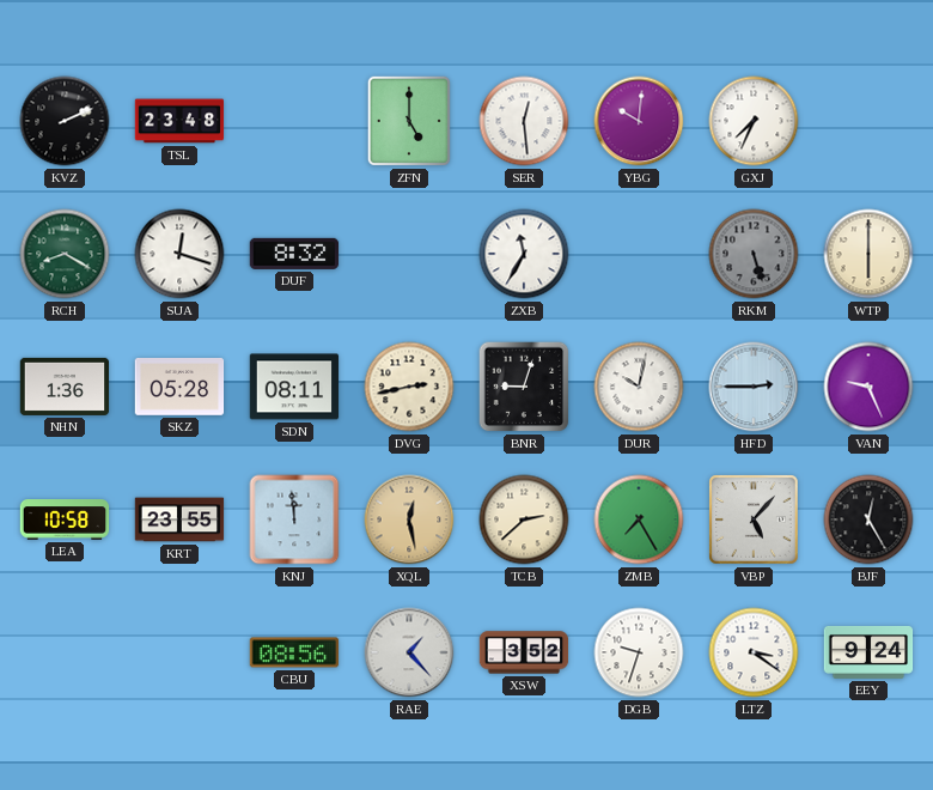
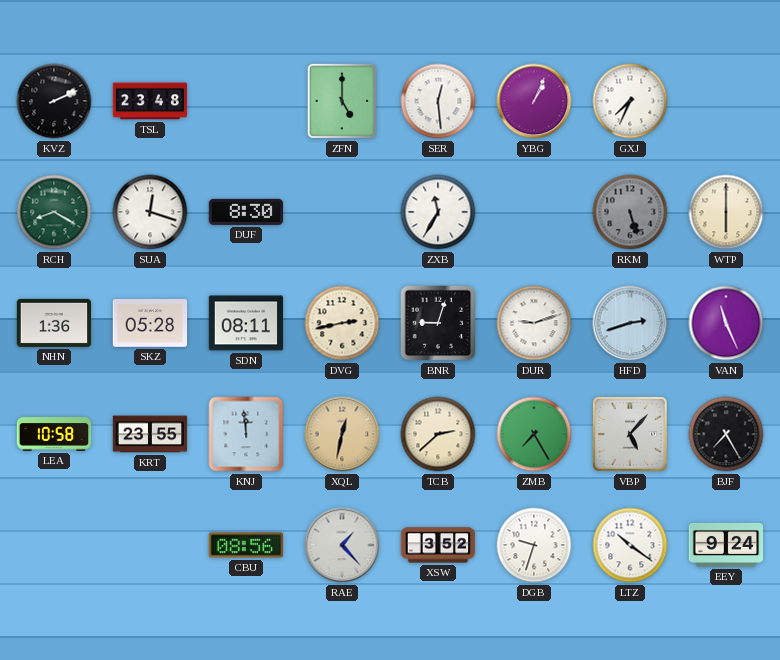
YBG: 10:01 -> 1:04 (534, 101)
DUF: 8:32 -> 8:30 (246, 212)
DUR: 10:02 -> 9:12 (534, 323)
HFD: 2:45 -> 2:42 (630, 323)
VAN: 9:26 -> 11:26 (726, 323)
XQL: 12:28 -> 12:32 (342, 434)
BJF: 12:25 -> 7:25 (726, 434)
LTZ: 3:21 -> 10:21 (630, 545)
